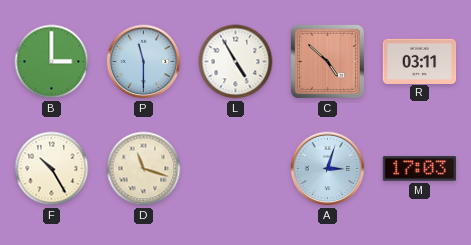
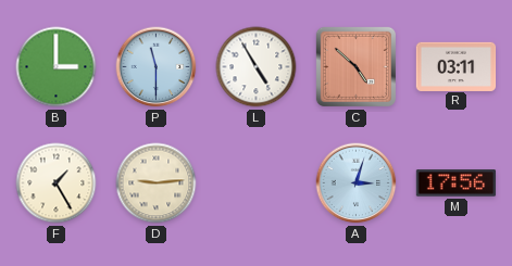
F: 10:25 -> 1:25 (57, 183)
D: 11:18 -> 9:14 (157, 183)
M: 17:03 -> 17:56 (457, 183)
